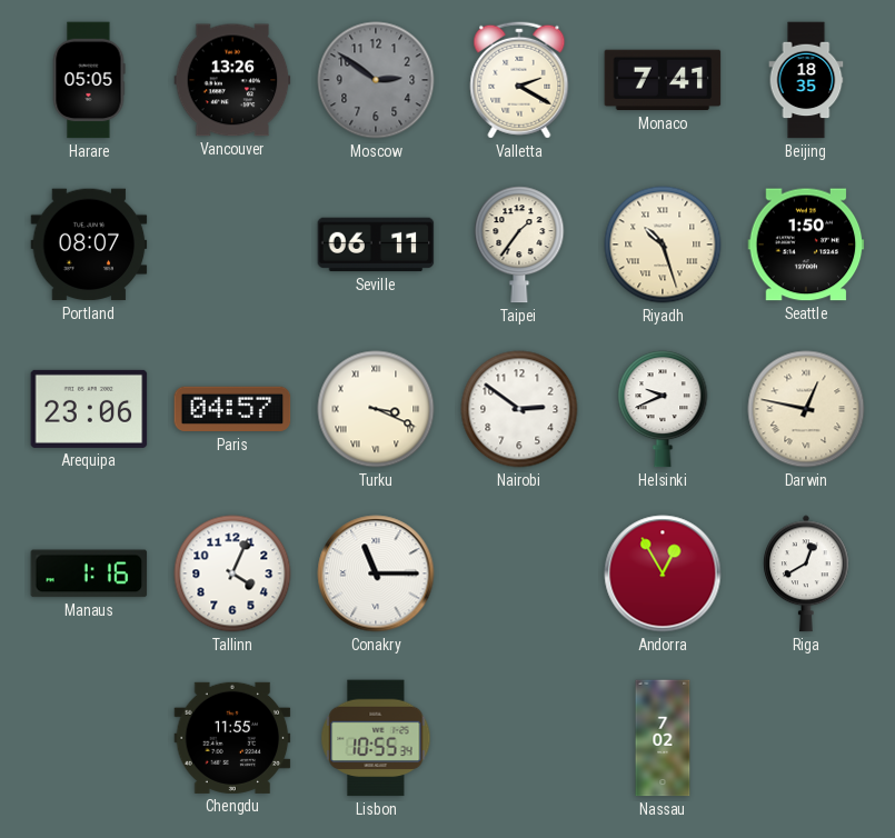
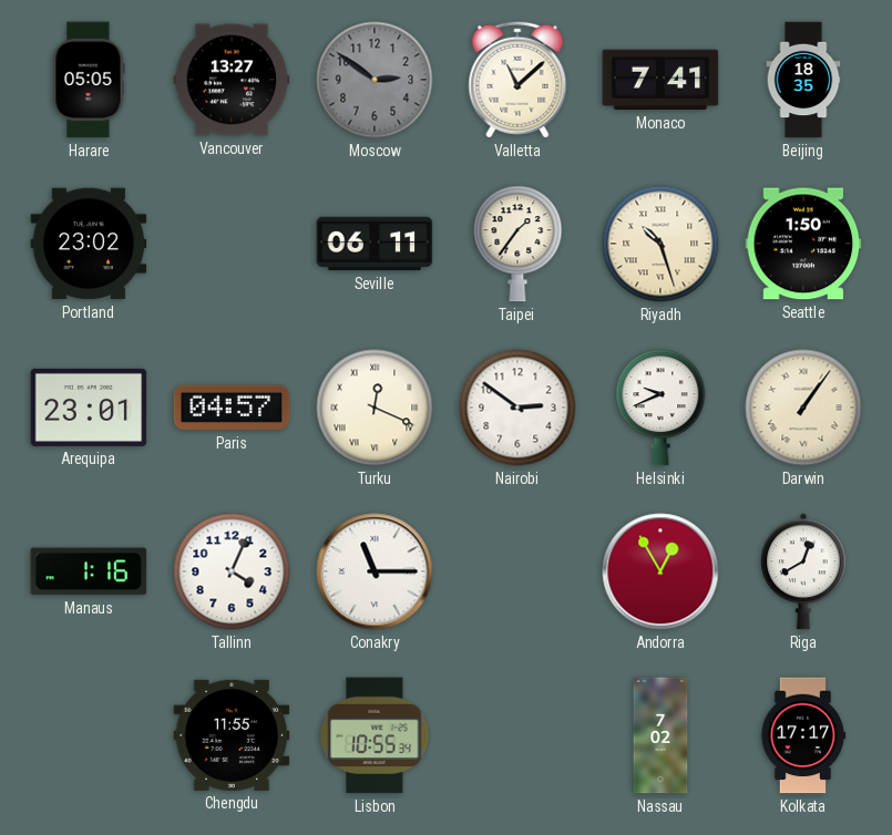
Vancouver: 13:26 -> 13:27 (232, 80)
Valletta: 2:20 -> 11:08 (517, 80)
Portland: 08:07 -> 23:02 (89, 244)
Arequipa: 23:06 -> 23:01 (89, 408)
Turku: 3:19 -> 12:19 (375, 408)
Darwin: 12:47 -> 1:06 (803, 408)
Kolkata: none -> 17:17 (803, 735)
